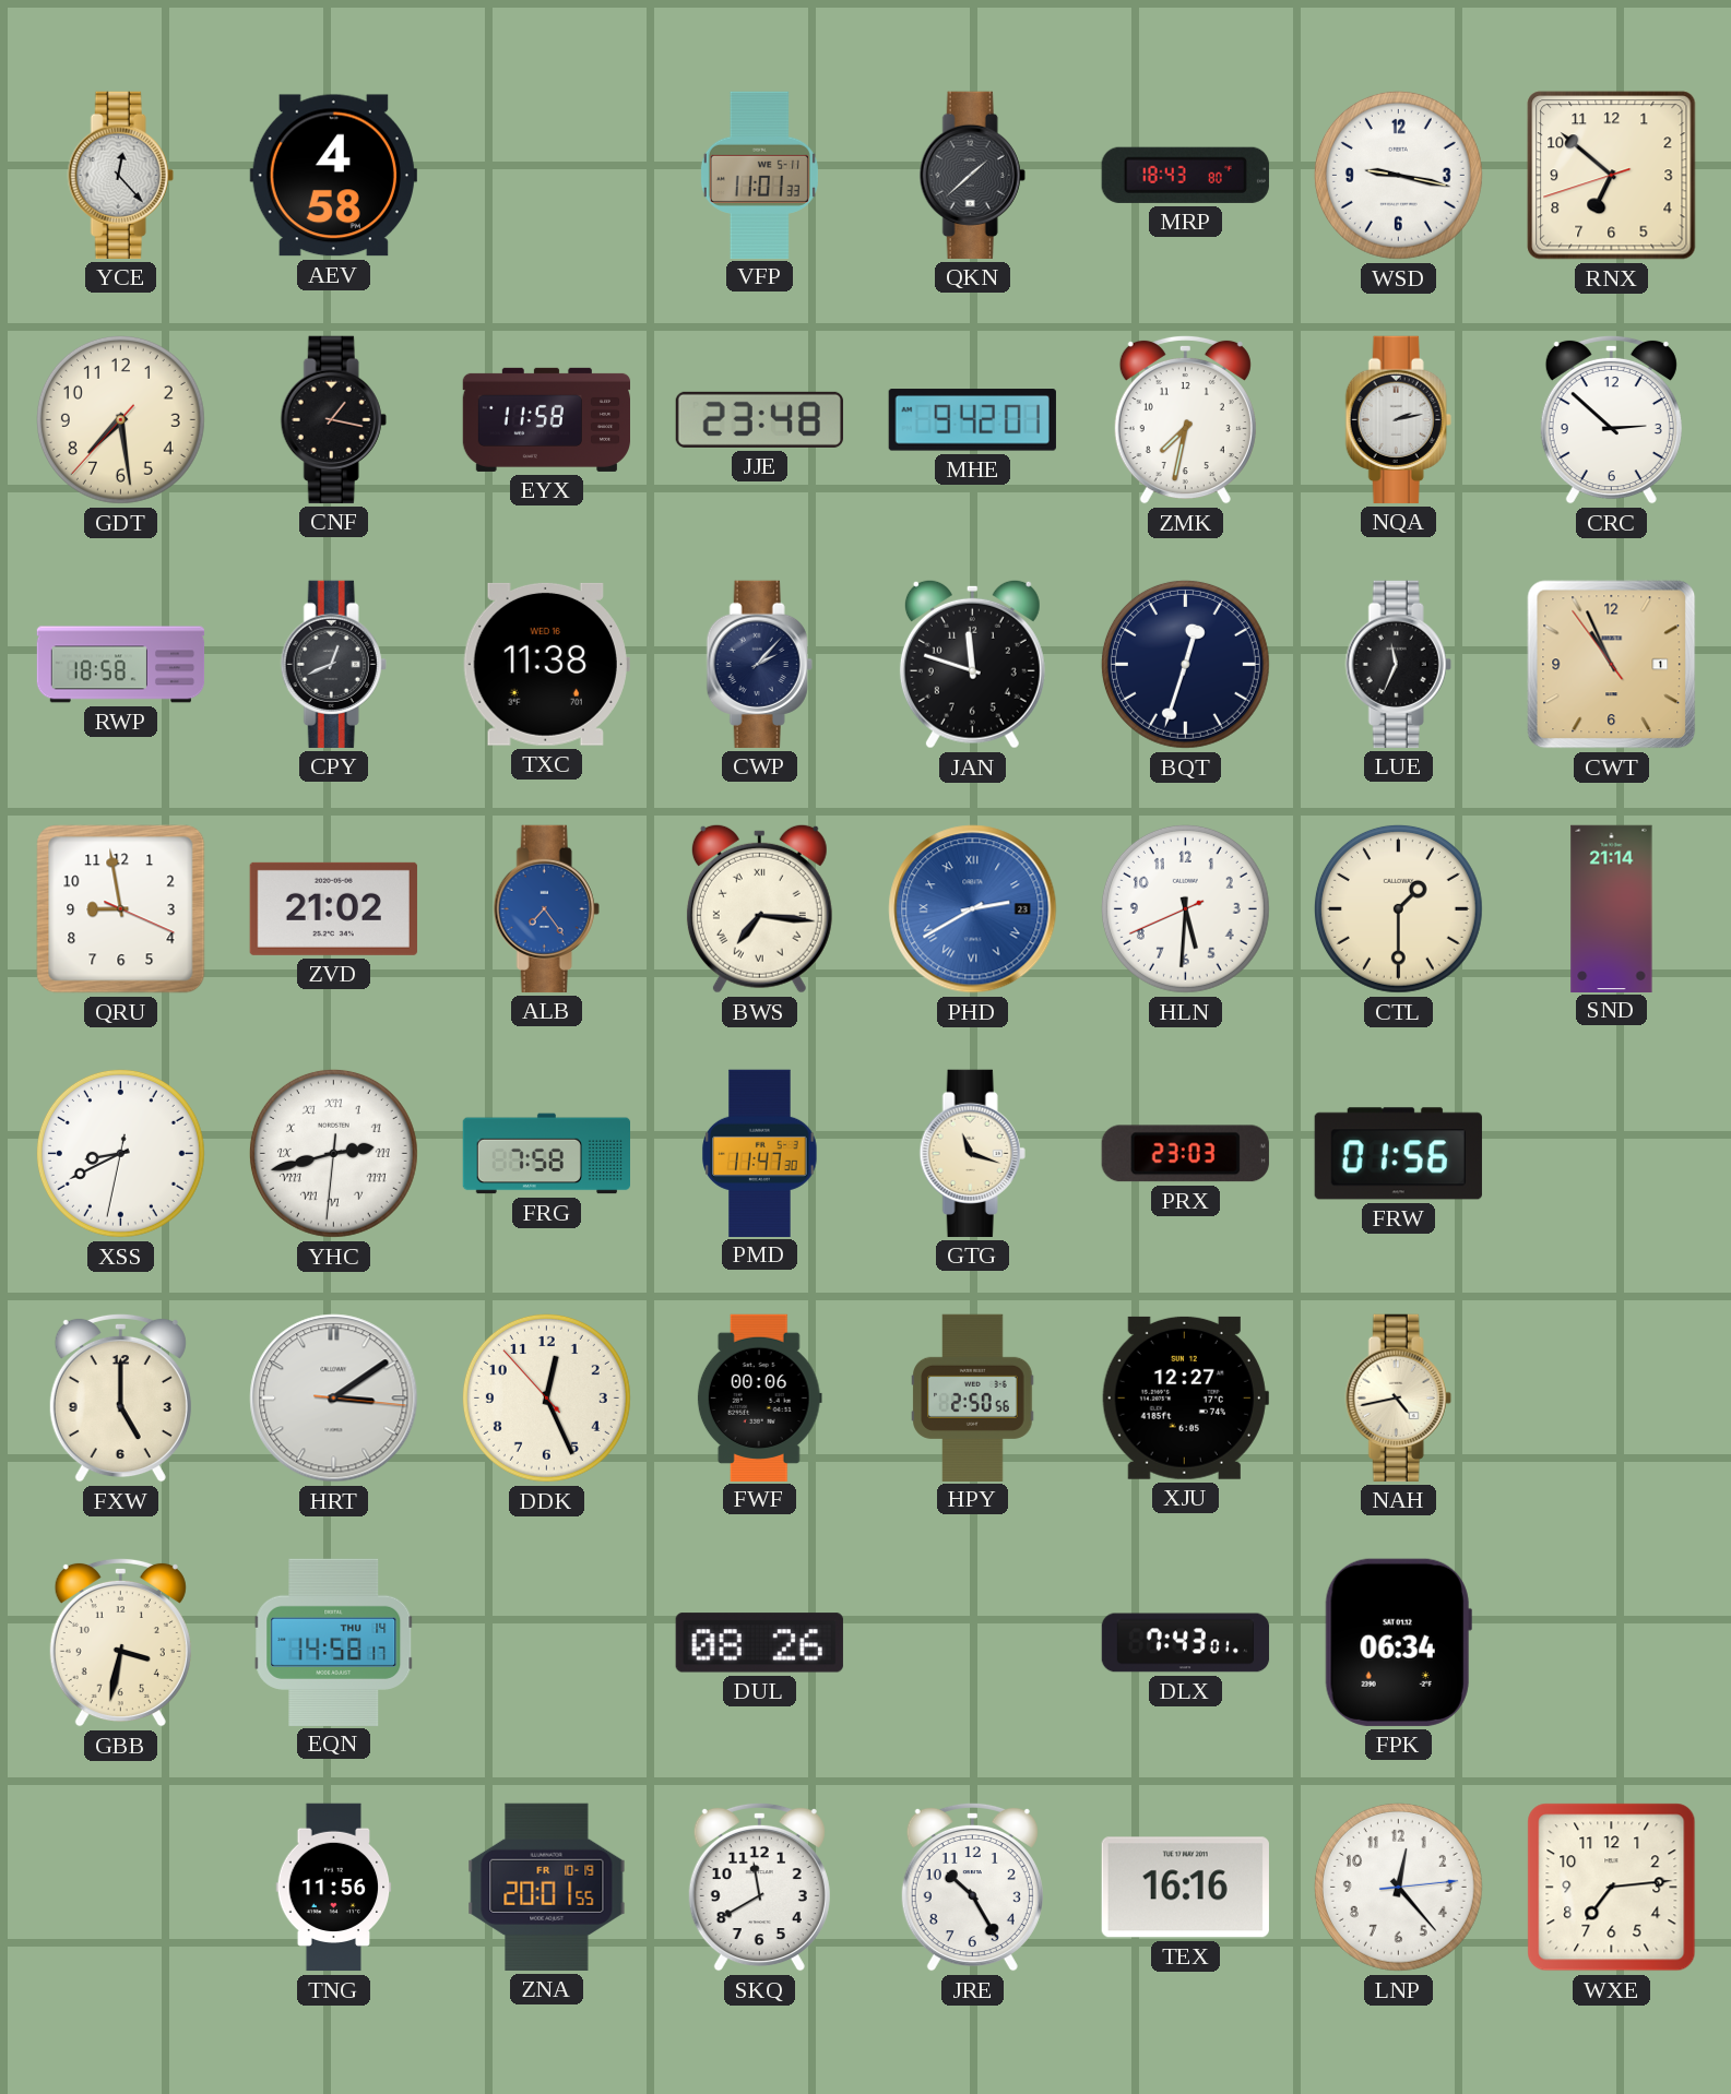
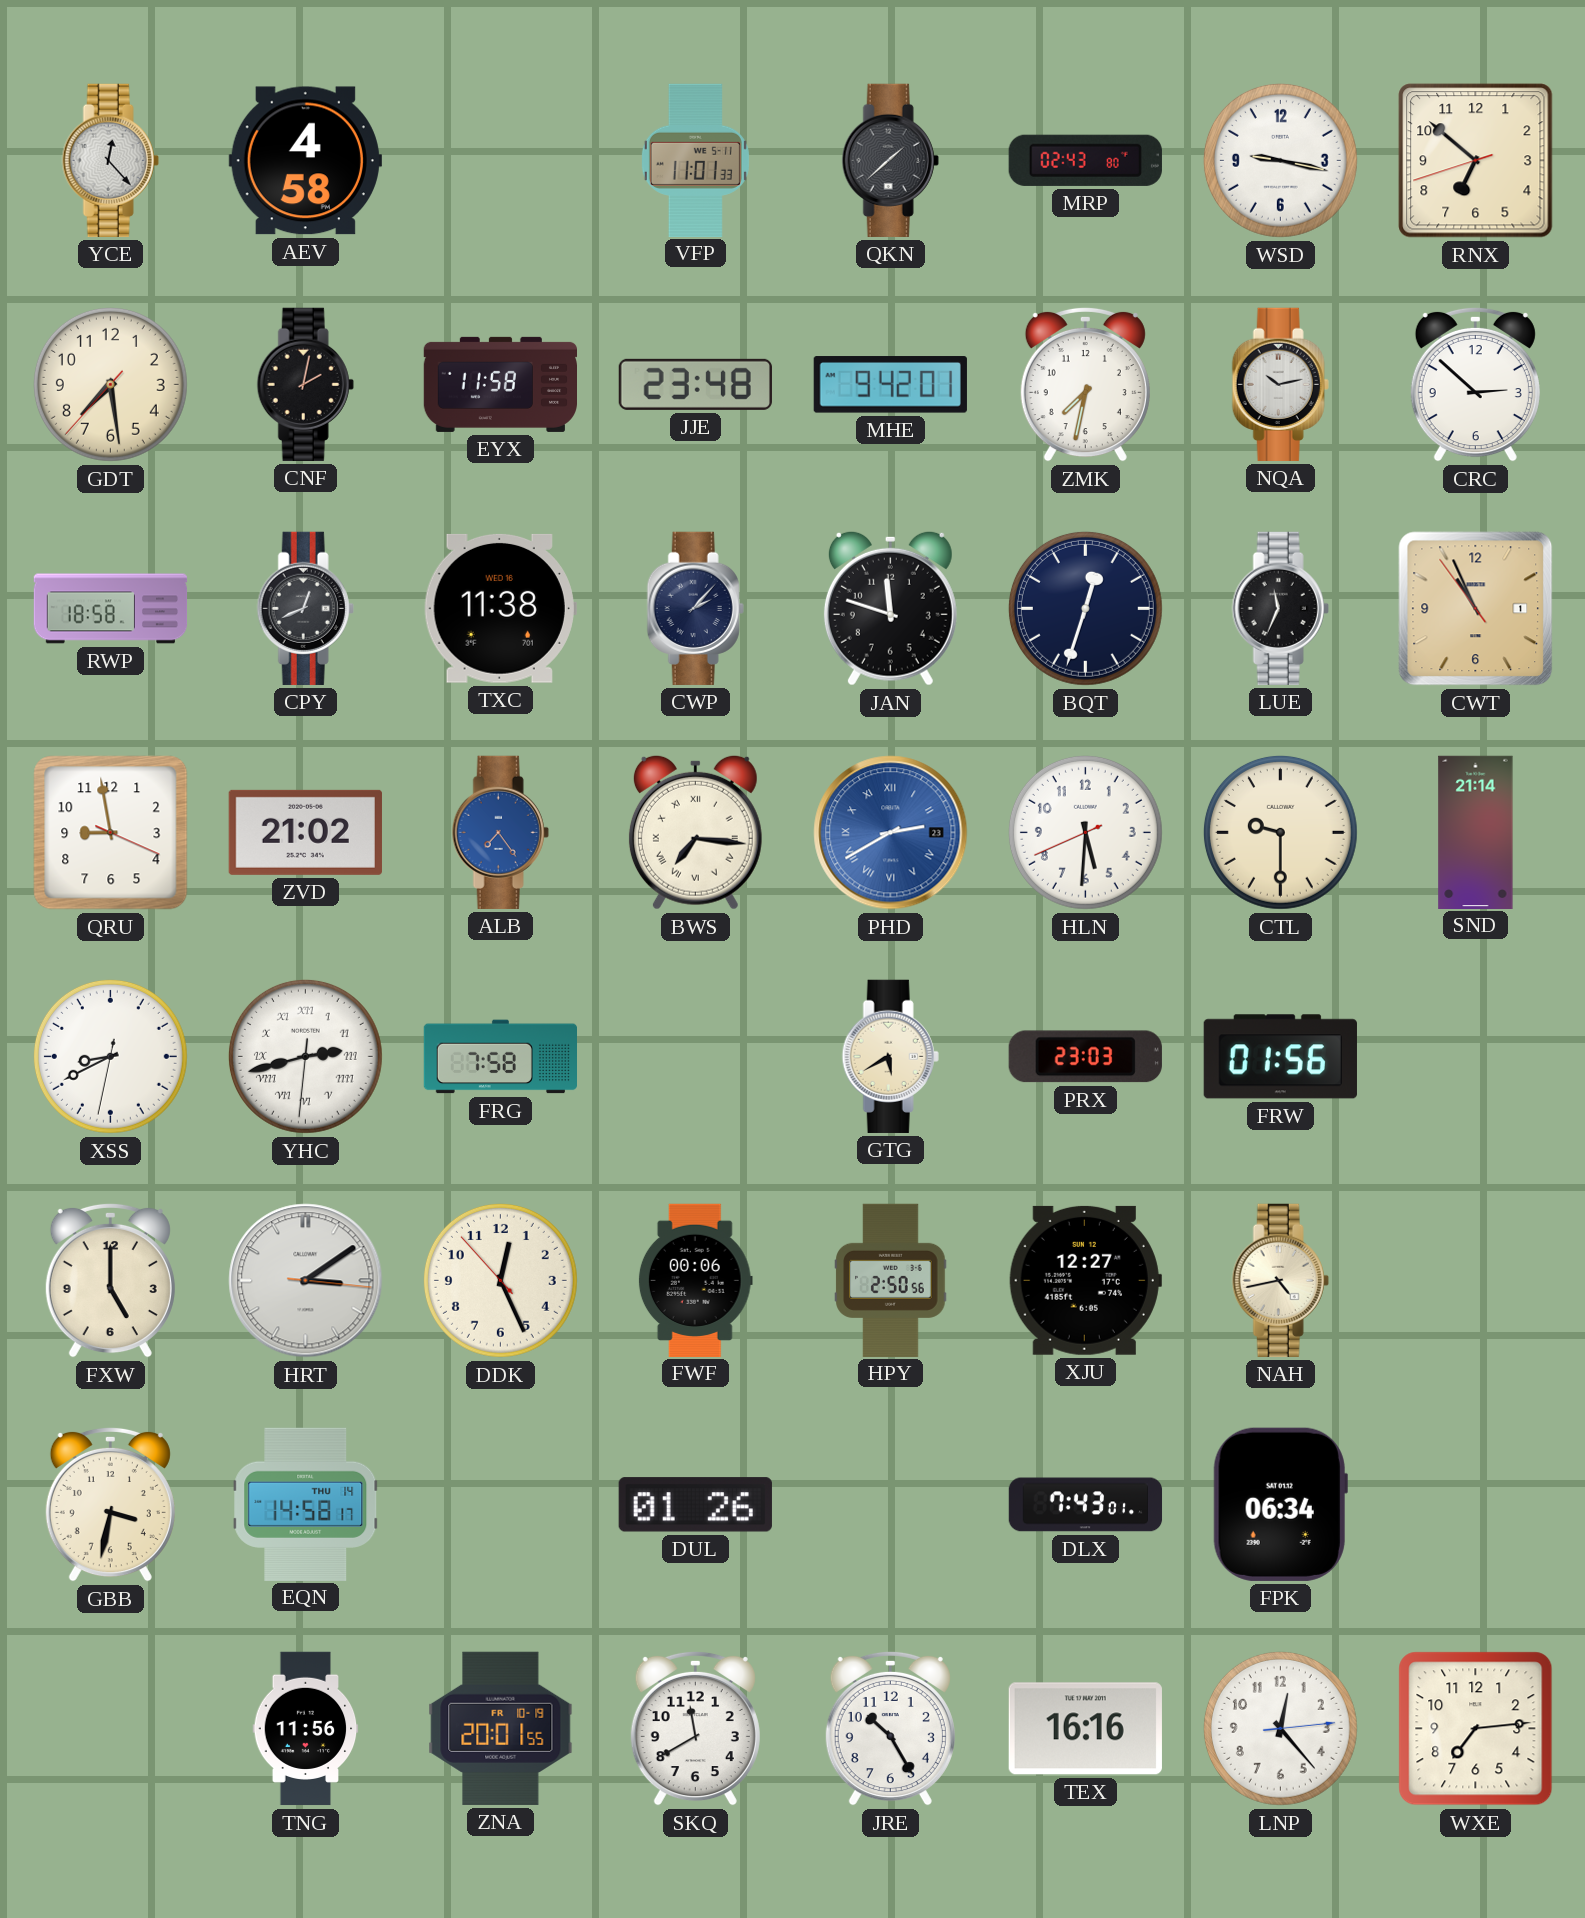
MRP: 18:43 -> 02:43 (1085, 160)
CNF: 1:17 -> 2:02 (305, 384)
NQA: 2:13 -> 10:13 (1280, 384)
CTL: 1:30 -> 9:30 (1280, 832)
PMD: 11:47 -> none (760, 1153)
GTG: 11:18 -> 5:40 (890, 1056)
DUL: 08:26 -> 01:26 (695, 1505)
